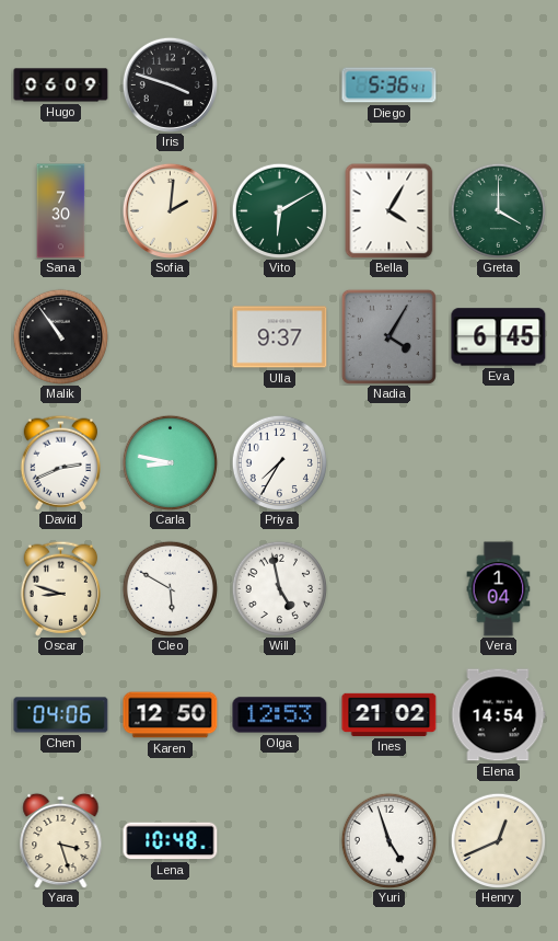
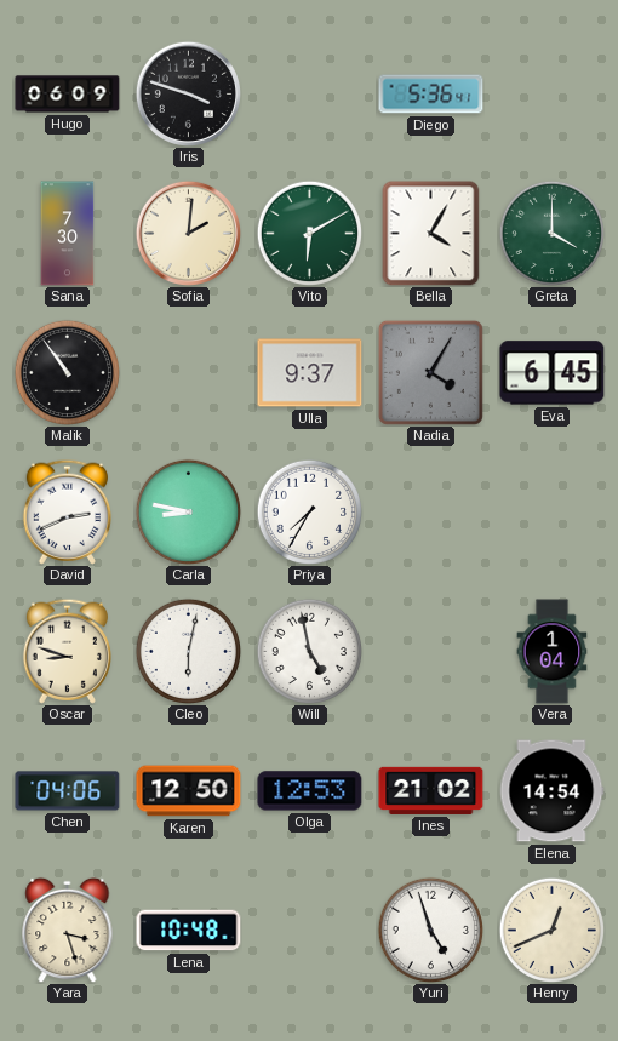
Cleo: 5:50 -> 6:02 (188, 651)
